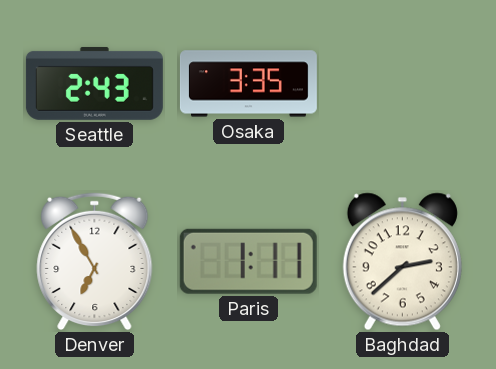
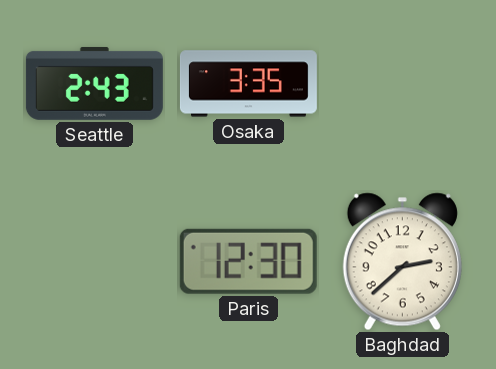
Denver: 6:55 -> none (95, 262)
Paris: 1:11 -> 12:30 (248, 261)
